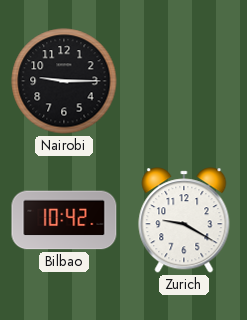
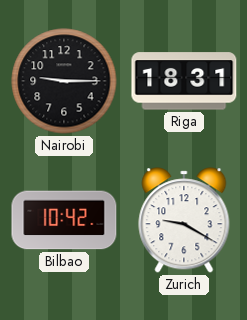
Riga: none -> 18:31 (184, 81)
